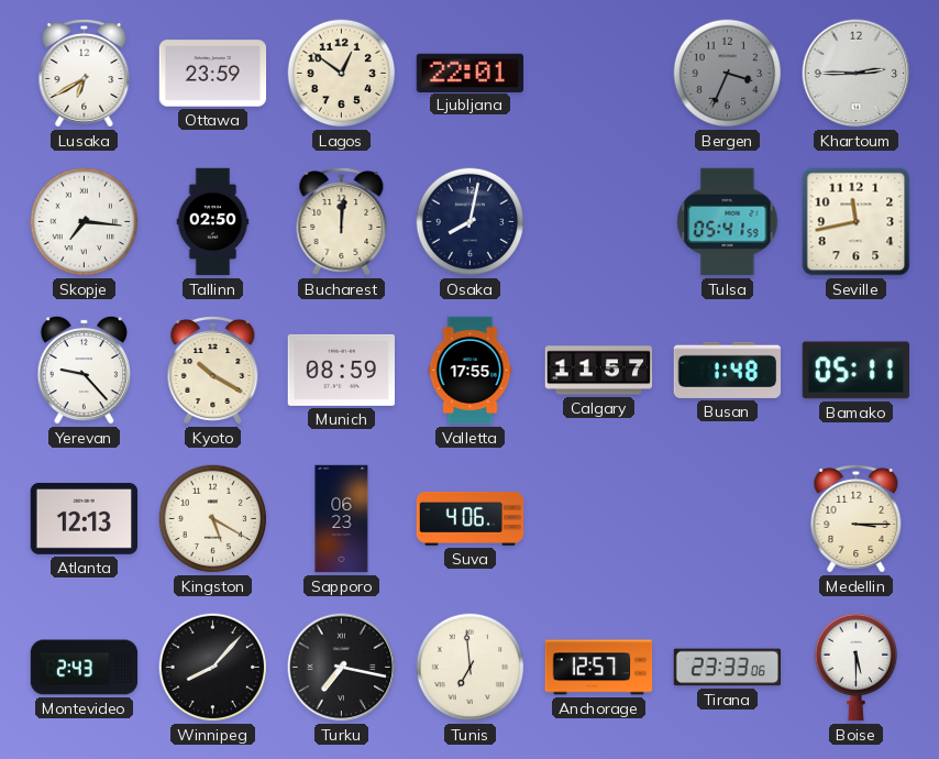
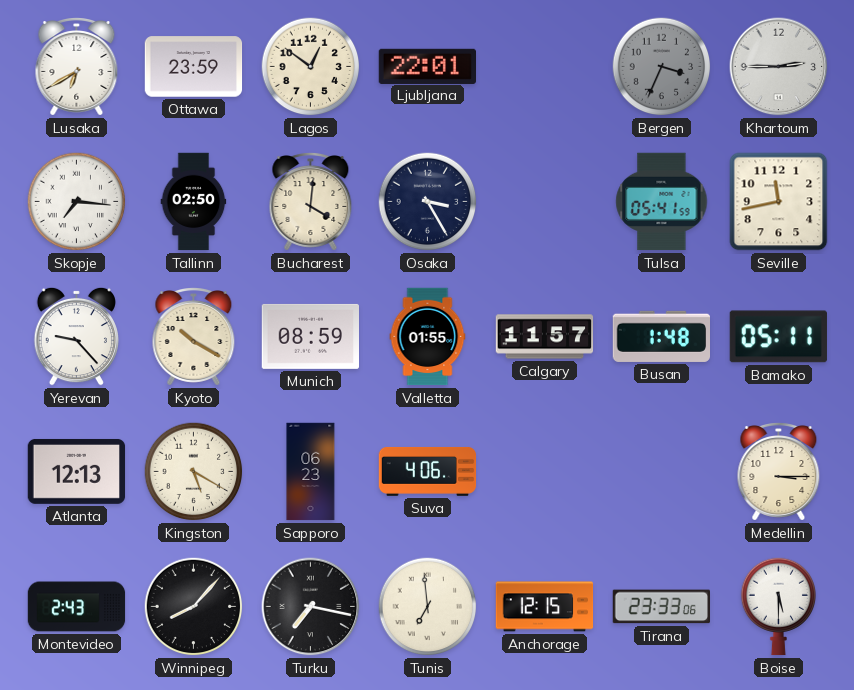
Bucharest: 12:01 -> 4:01 (311, 202)
Osaka: 8:02 -> 3:25 (428, 202)
Valletta: 17:55 -> 01:55 (428, 337)
Anchorage: 12:57 -> 12:15 (545, 607)
